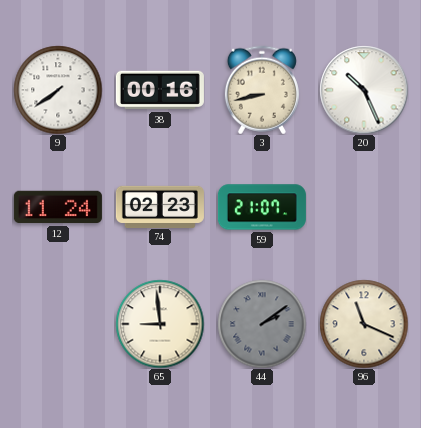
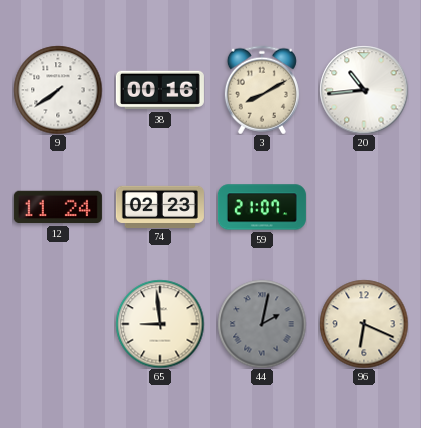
3: 8:43 -> 8:10 (262, 90)
20: 10:26 -> 10:44 (364, 90)
44: 2:09 -> 2:02 (262, 324)
96: 11:19 -> 6:19 (364, 324)
